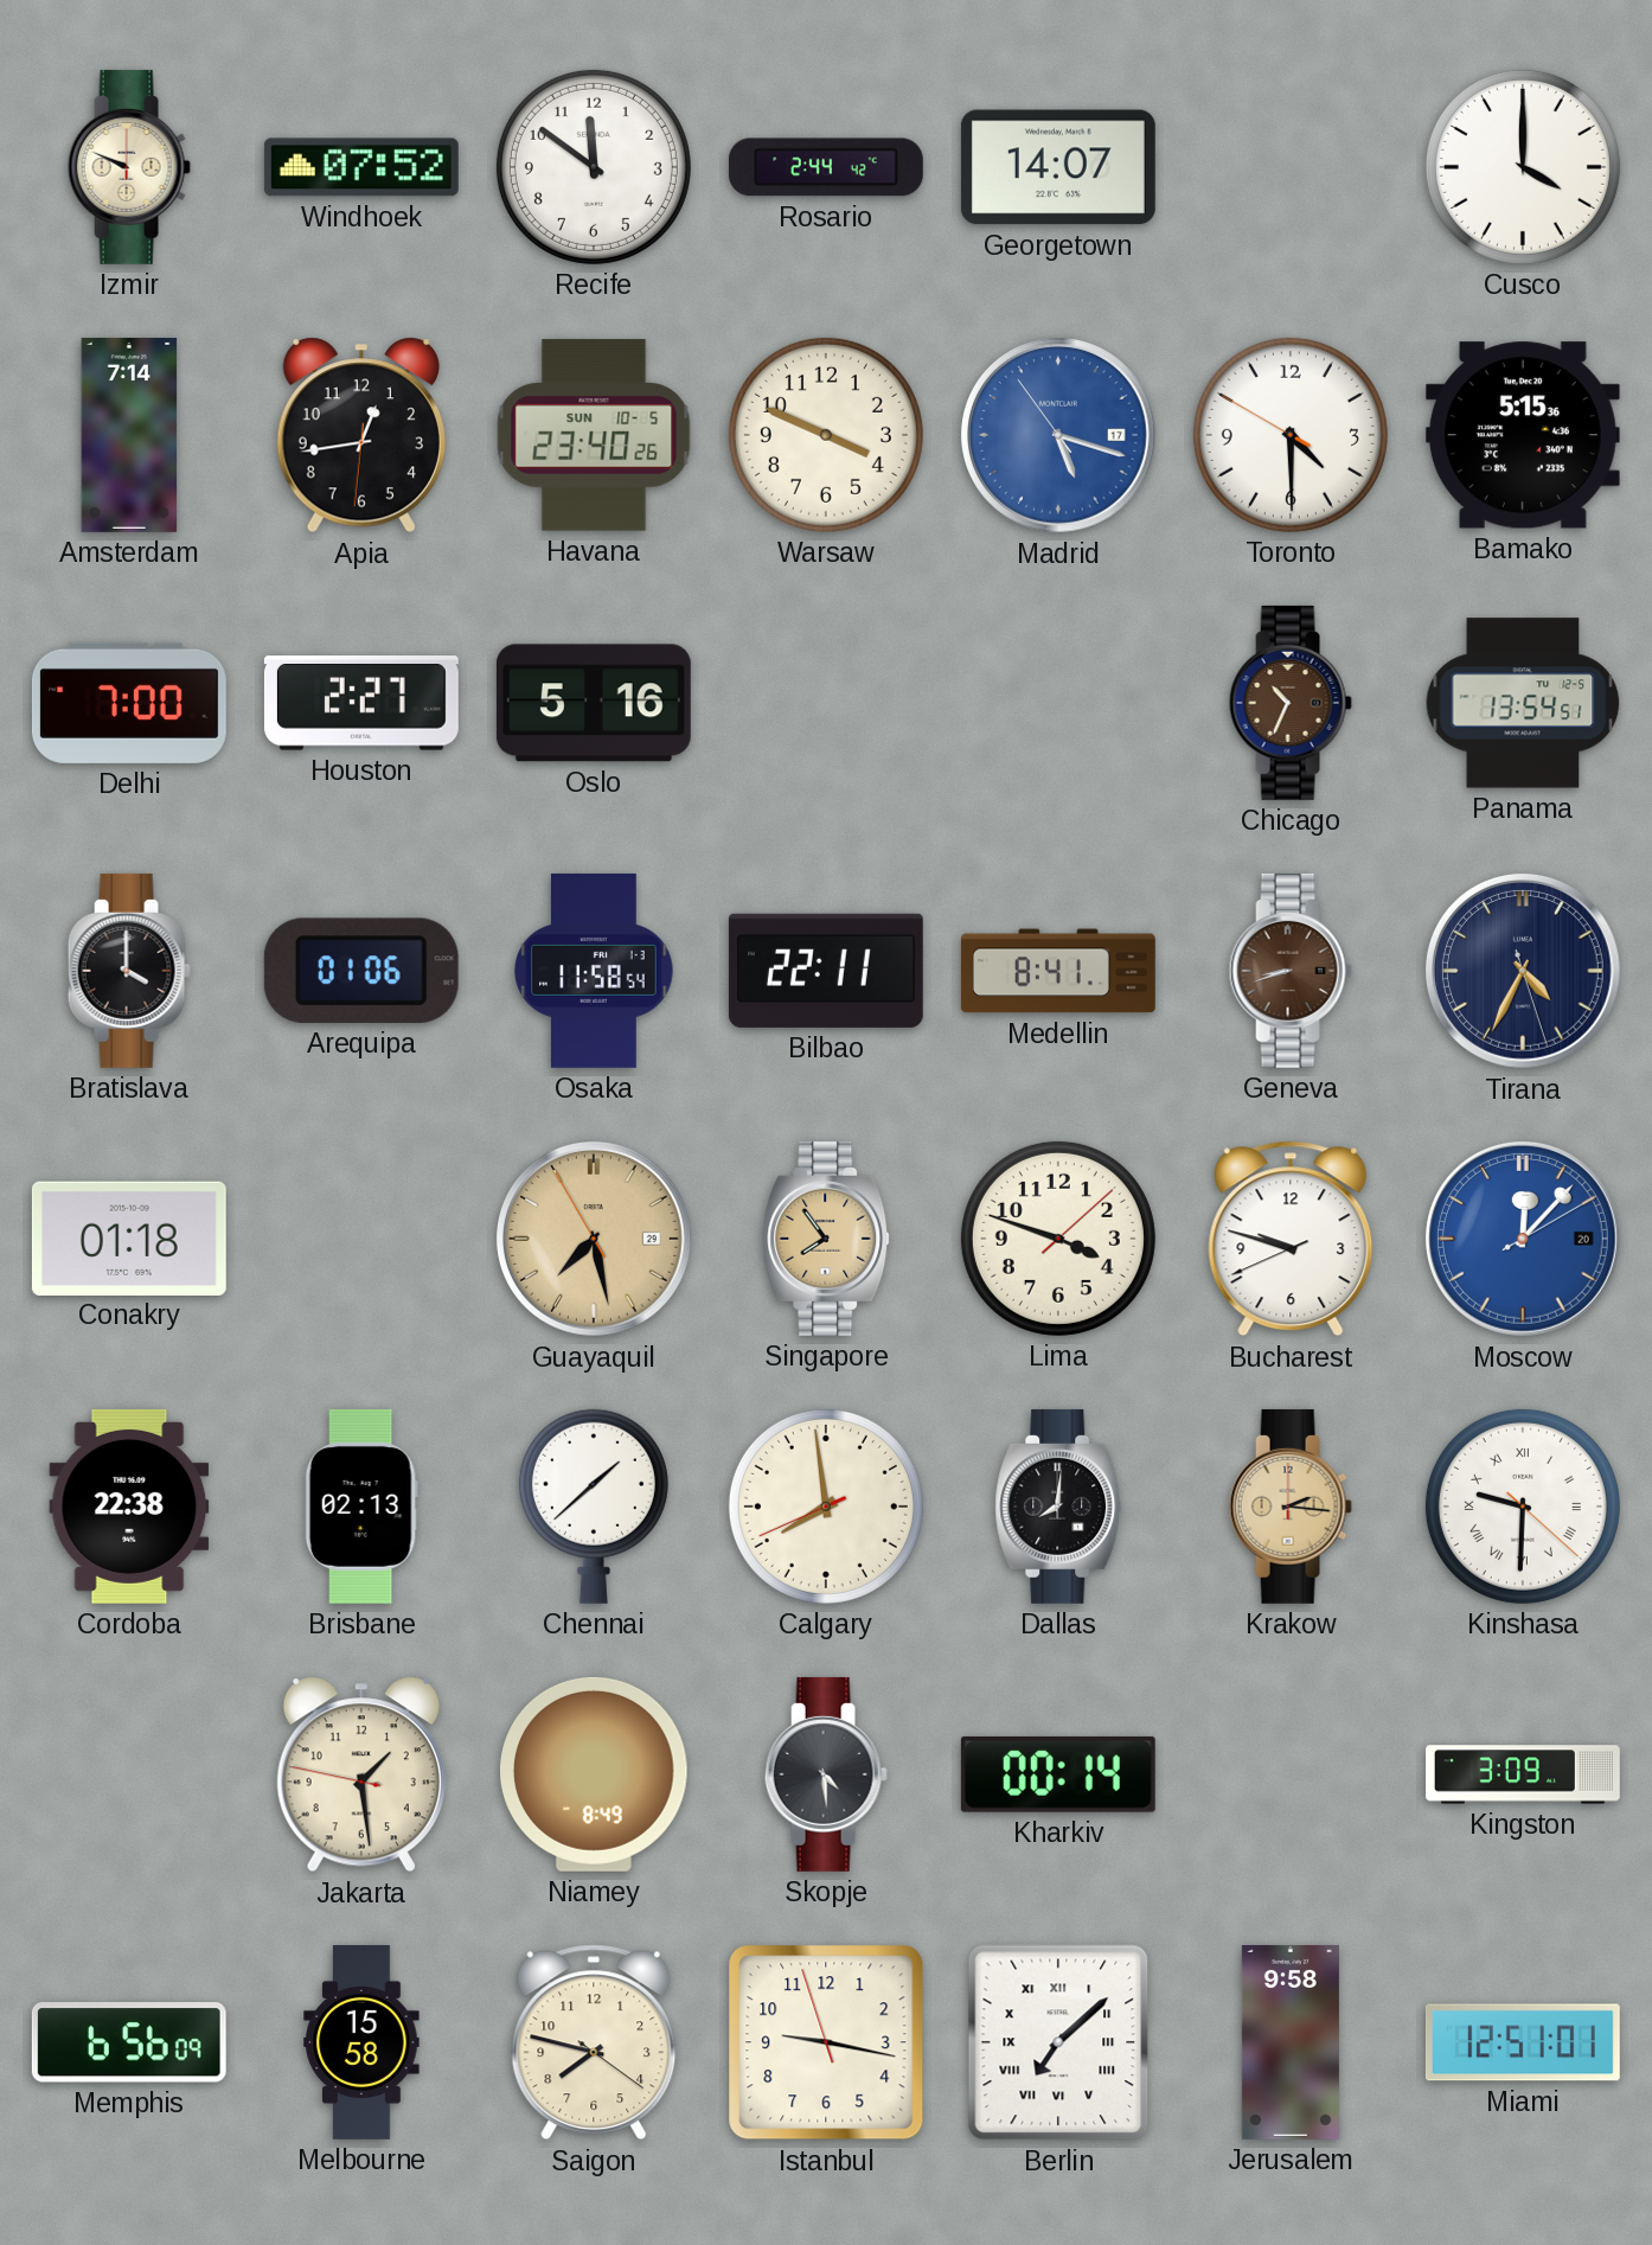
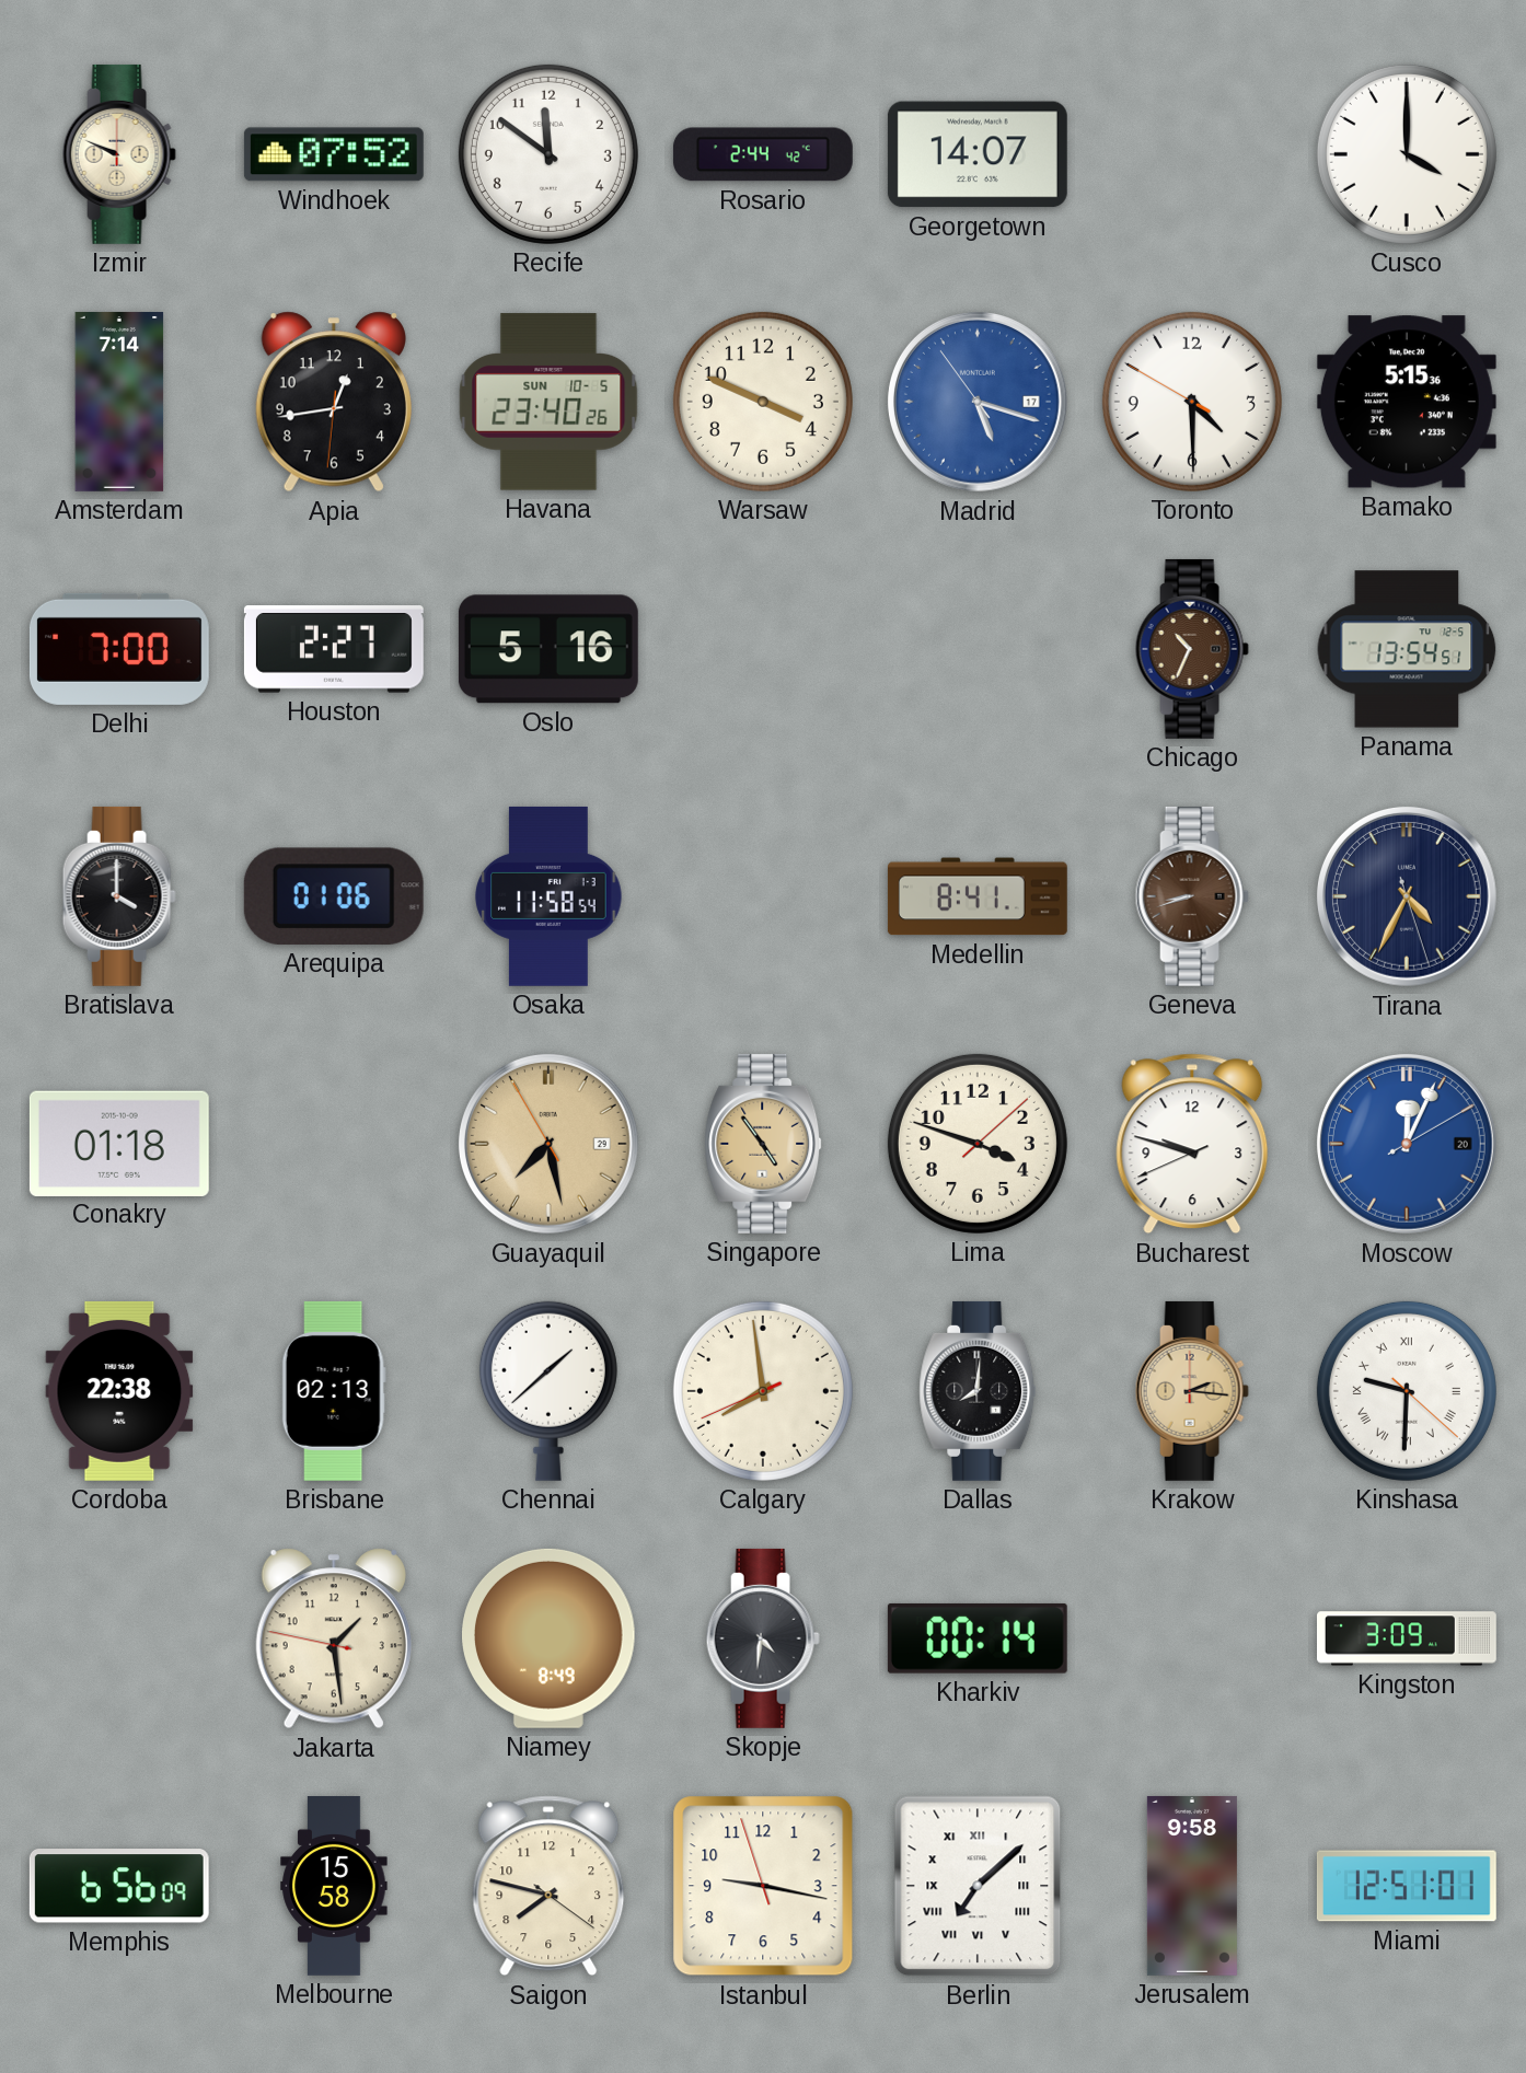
Bilbao: 22:11 -> none (826, 971)
Singapore: 7:54 -> 4:54 (763, 1144)
Moscow: 12:07 -> 12:04 (1407, 1144)
Skopje: 4:29 -> 4:31 (763, 1638)
